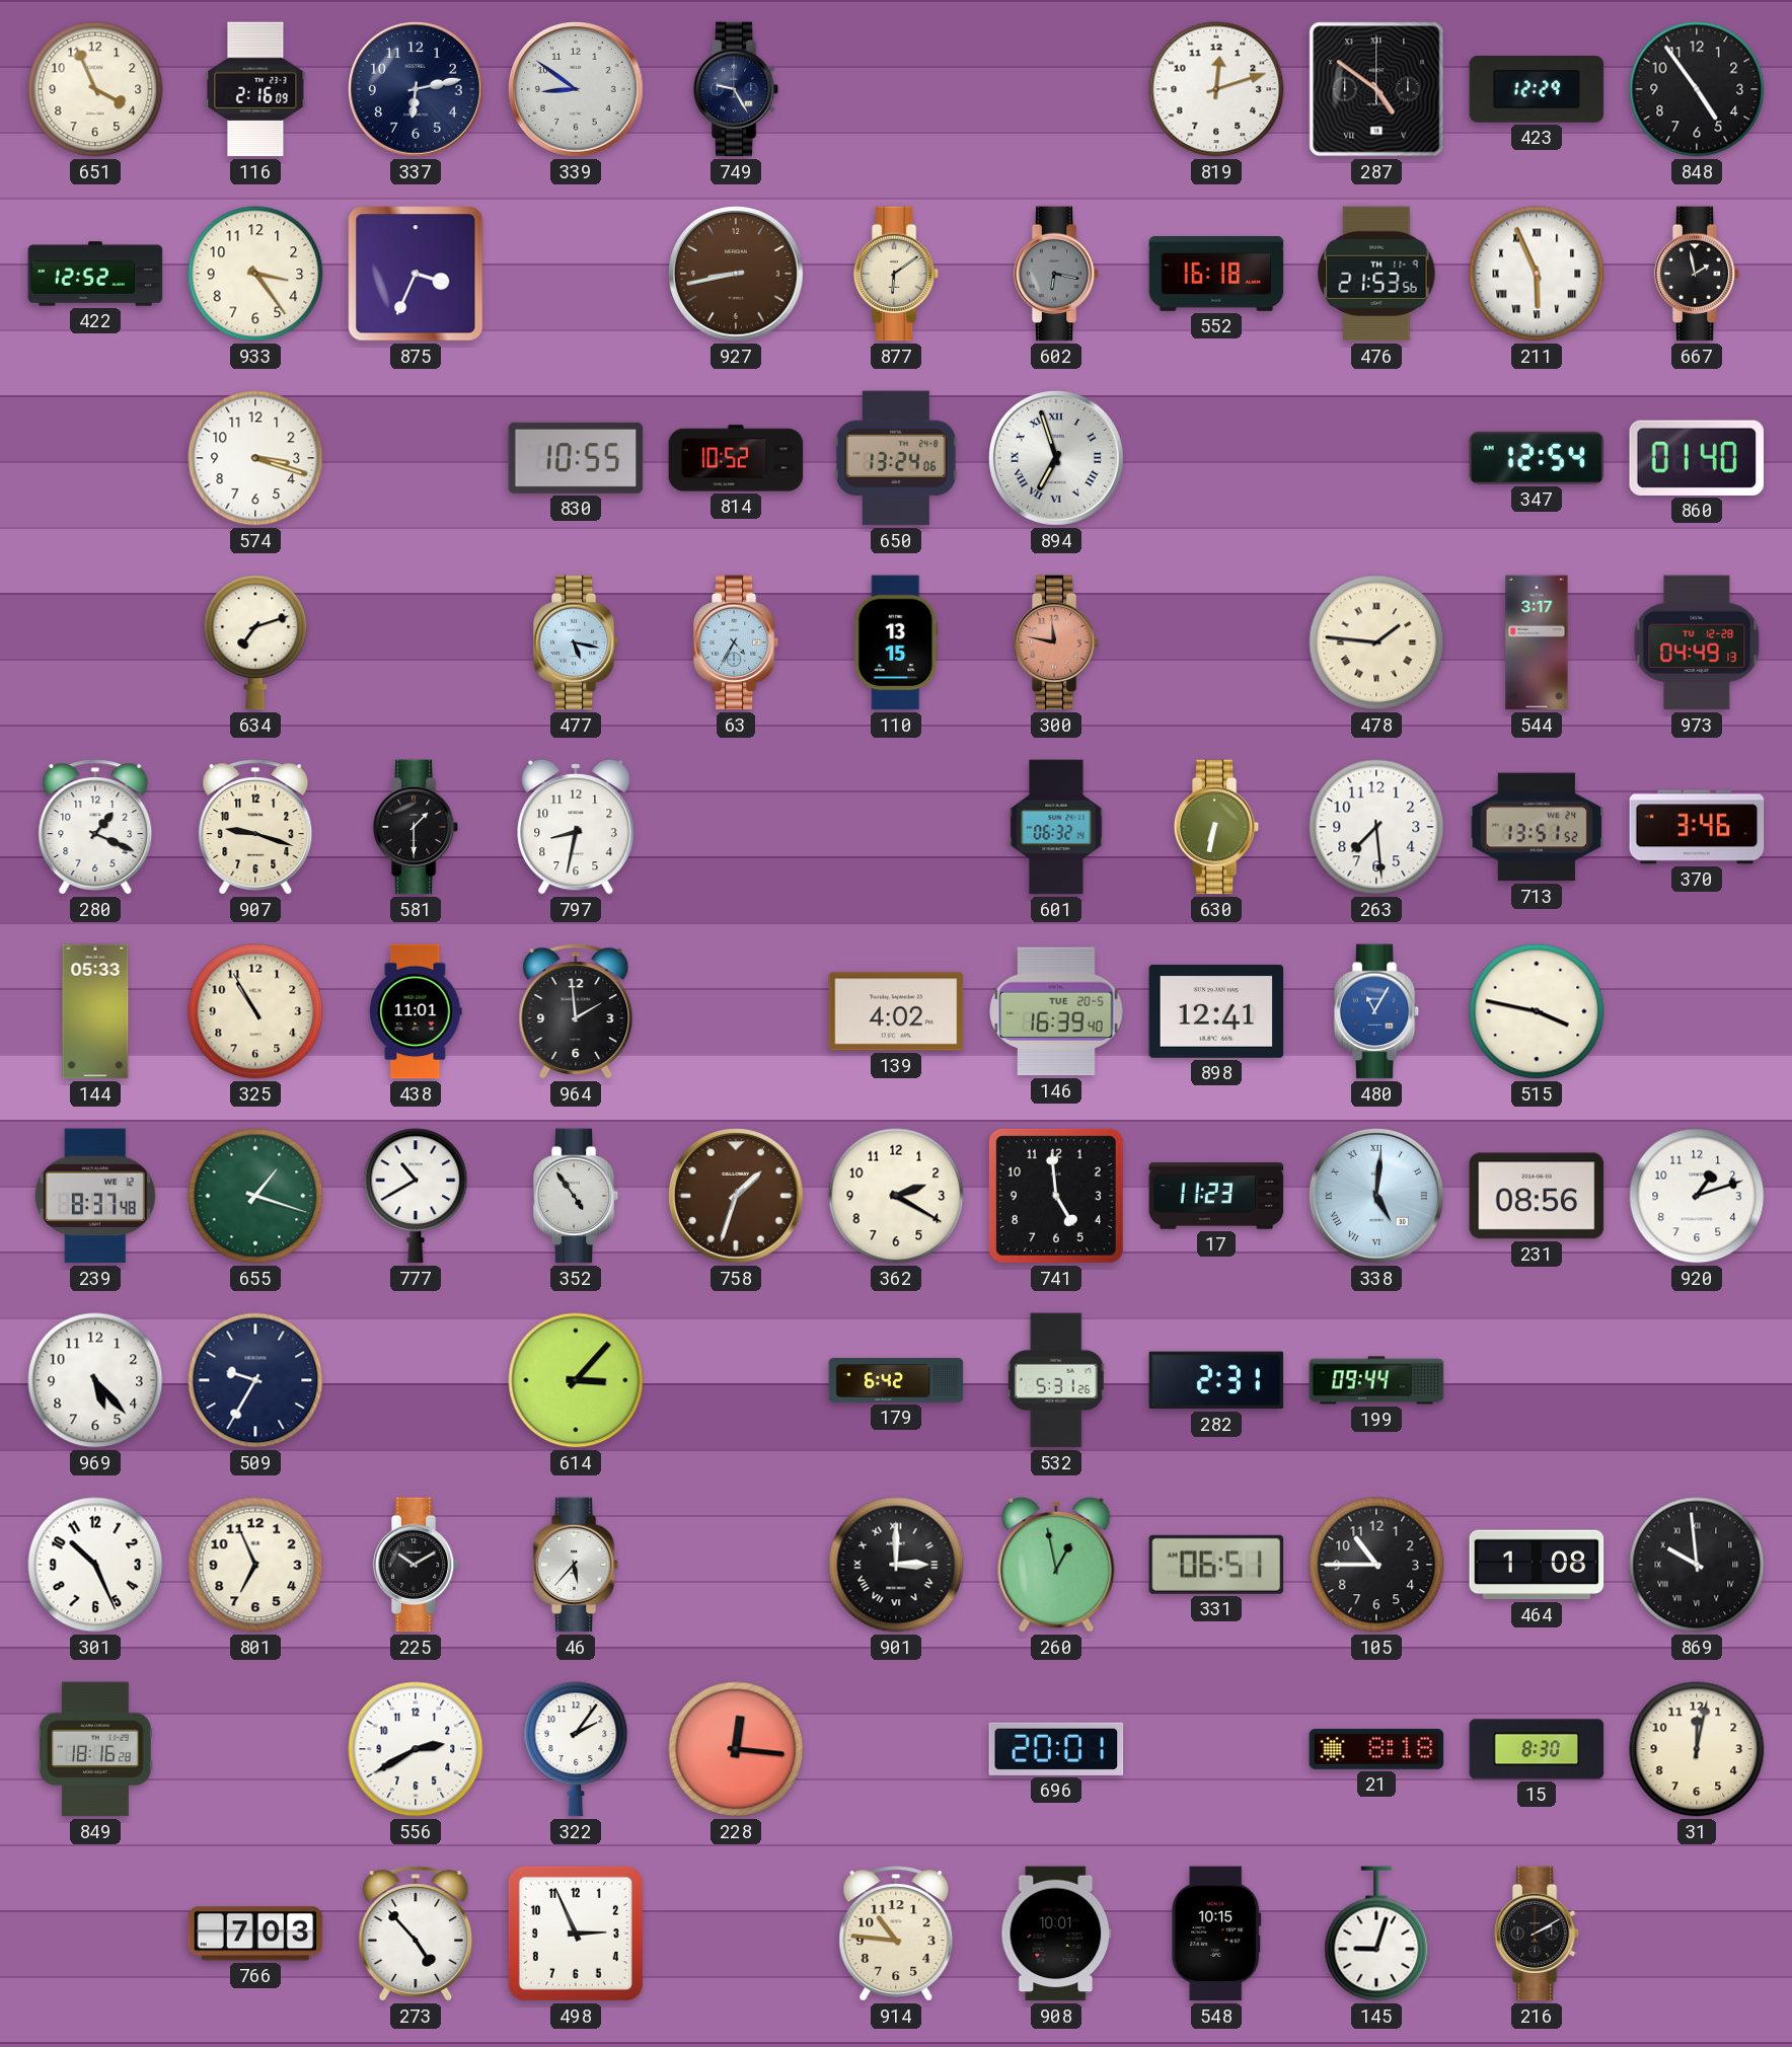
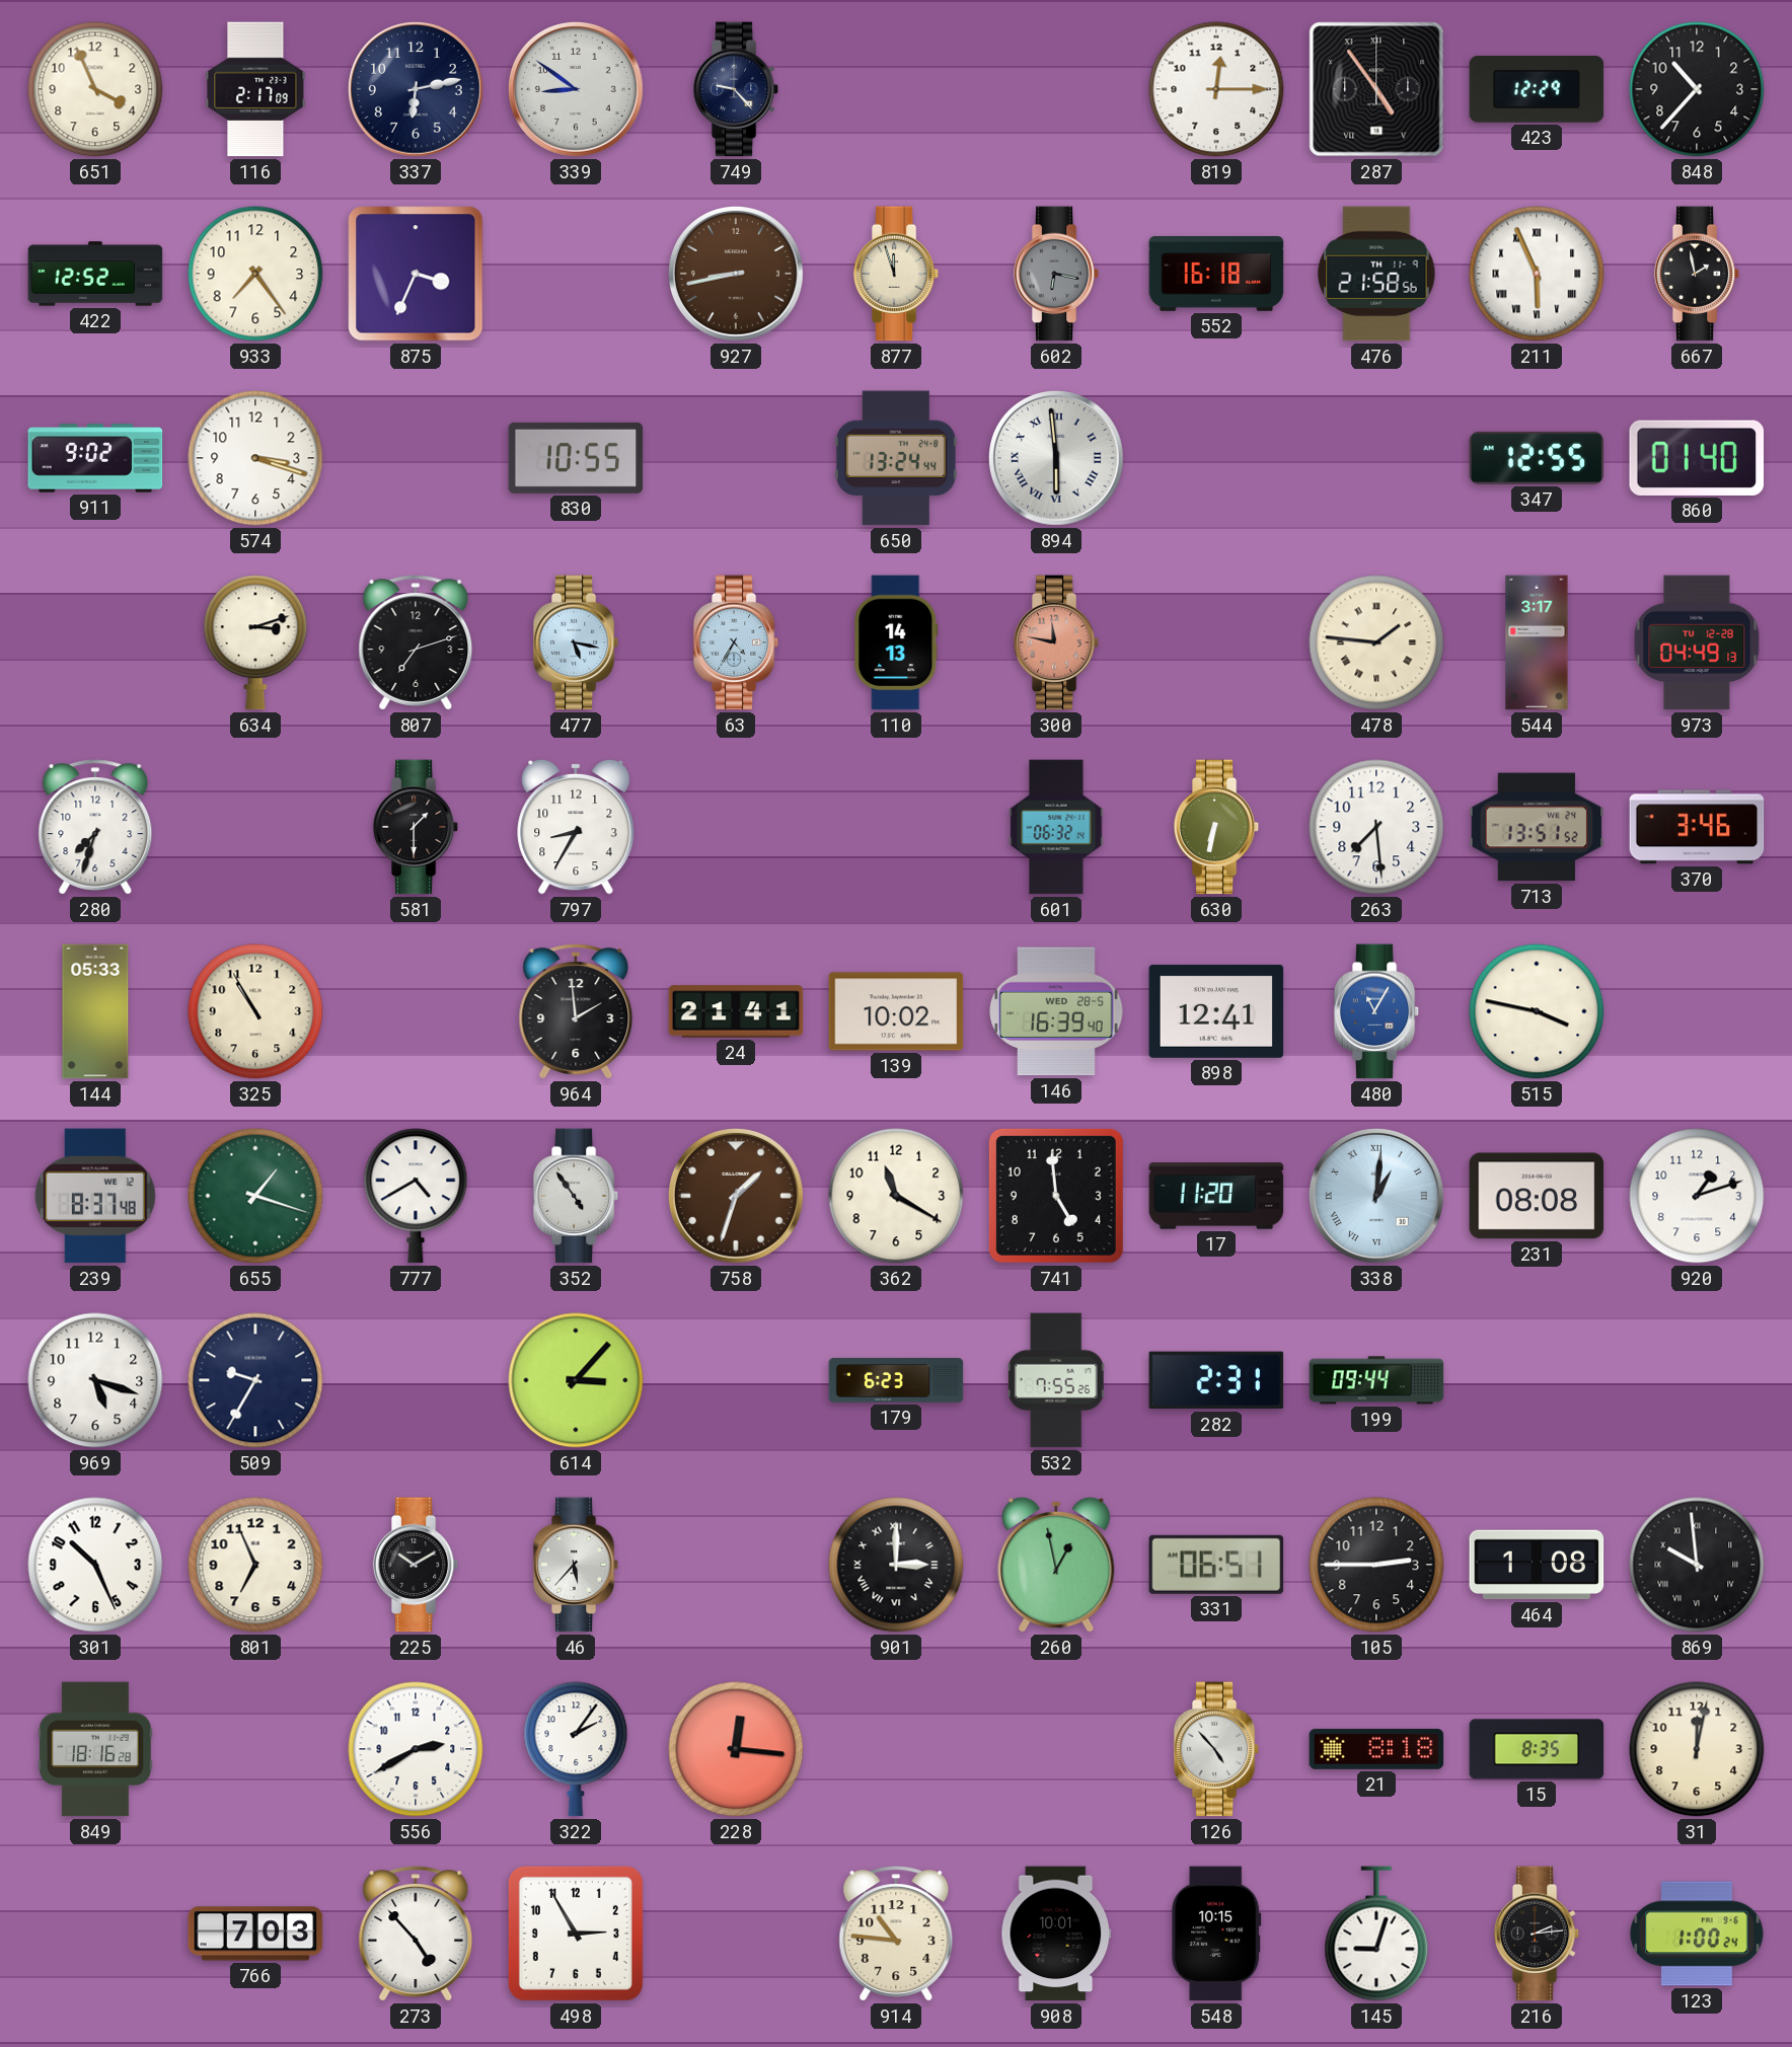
116: 2:16 -> 2:17 (255, 89)
749: 9:25 -> 9:23 (736, 89)
819: 12:12 -> 12:15 (1216, 89)
287: 4:51 -> 4:54 (1376, 89)
848: 4:54 -> 10:37 (1697, 89)
933: 3:24 -> 7:24 (255, 274)
877: 6:09 -> 11:57 (896, 274)
476: 21:53 -> 21:58 (1376, 274)
911: none -> 9:02 (95, 458)
814: 10:52 -> none (736, 458)
650: 13:24:06 -> 13:24:44 (896, 458)
894: 6:57 -> 5:59 (1057, 459)
347: 12:54 -> 12:55 (1537, 458)
634: 7:12 -> 3:12 (255, 642)
807: none -> 7:12 (416, 642)
110: 13:15 -> 14:13 (896, 642)
280: 1:19 -> 7:33 (95, 827)
907: 9:18 -> none (255, 827)
797: 8:32 -> 8:35 (576, 827)
438: 11:01 -> none (416, 1011)
24: none -> 21:41 (736, 1011)
139: 4:02 -> 10:02 (896, 1011)
146 date: TUE 20-5 -> WED 28-5 (1056, 1011)
777: 10:40 -> 4:40 (416, 1196)
362: 2:20 -> 11:20 (896, 1196)
17: 11:23 -> 11:20 (1216, 1196)
338: 5:01 -> 1:01 (1377, 1197)
231: 08:56 -> 08:08 (1537, 1196)
969: 5:23 -> 5:18 (95, 1380)
179: 6:42 -> 6:23 (896, 1381)
532: 5:31 -> 7:55 (1056, 1380)
105: 10:45 -> 2:45 (1376, 1565)
696: 20:01 -> none (1056, 1749)
126: none -> 4:53 (1216, 1749)
15: 8:30 -> 8:35 (1537, 1749)
498: 2:56 -> 2:55 (576, 1934)
216: 2:10 -> 2:14 (1537, 1934)
123: none -> 1:00 (1697, 1934)
